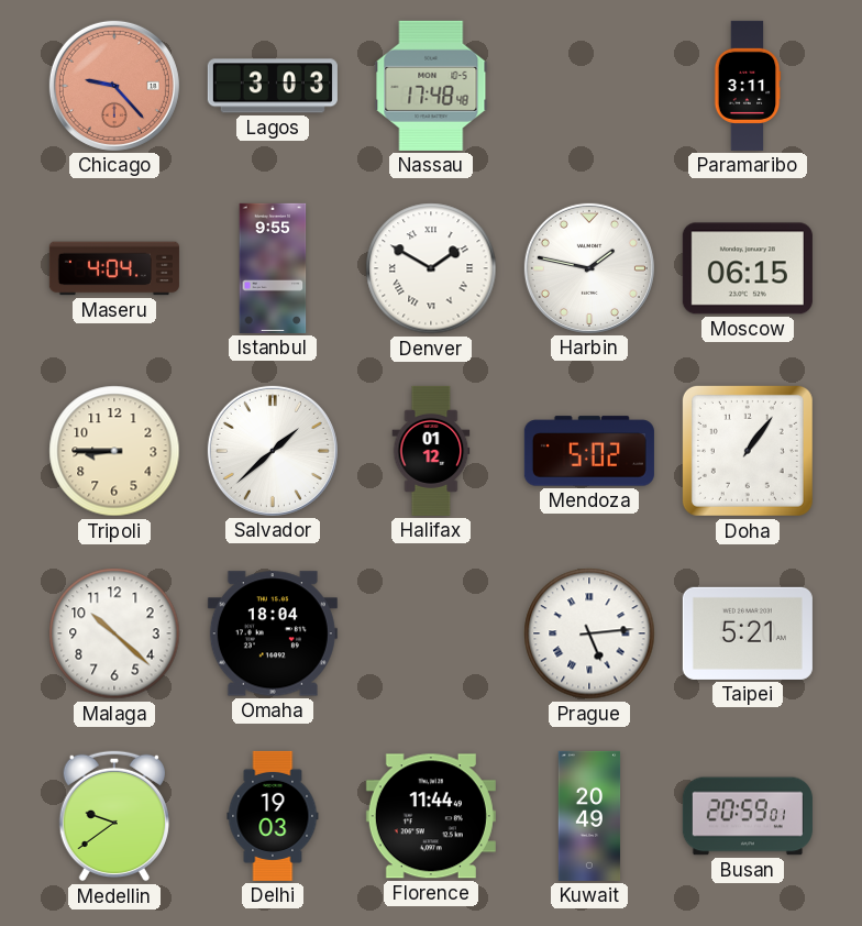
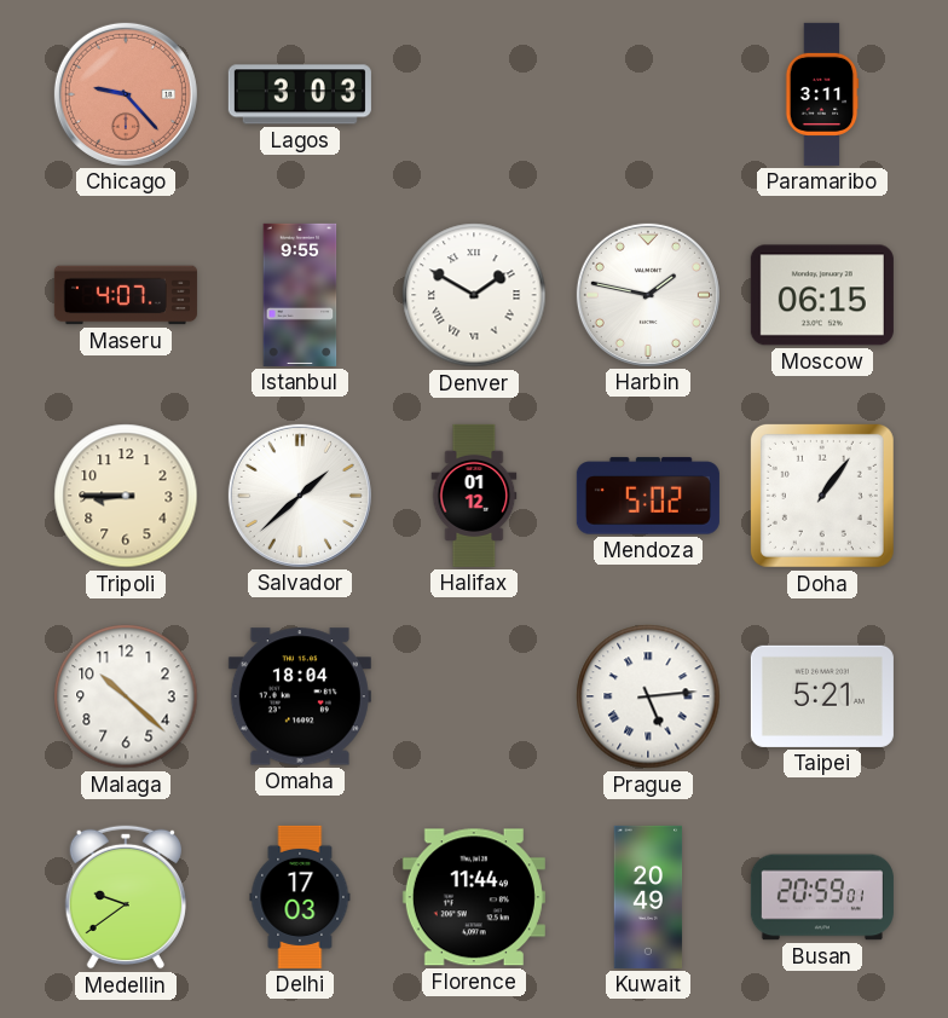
Nassau: 17:48 -> none (431, 86)
Maseru: 4:04 -> 4:07 (126, 295)
Delhi: 19:03 -> 17:03 (300, 897)
